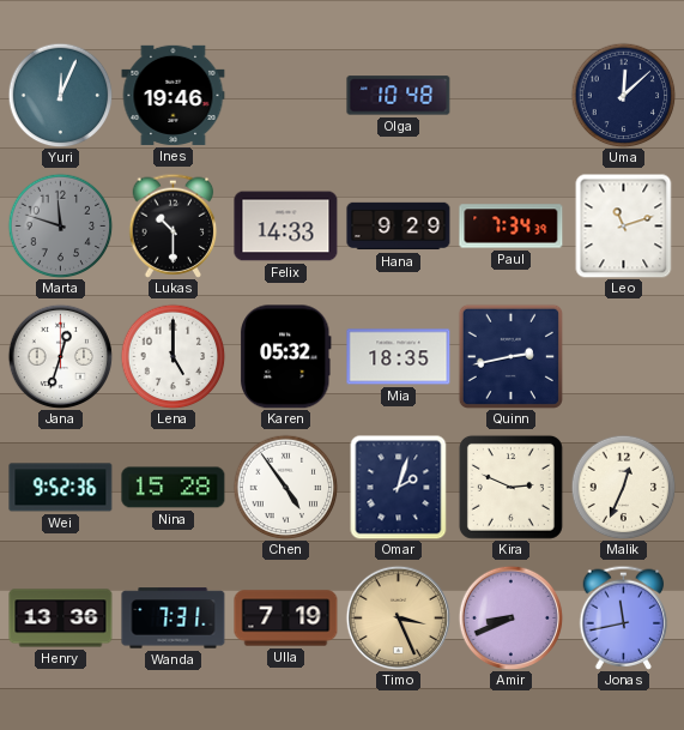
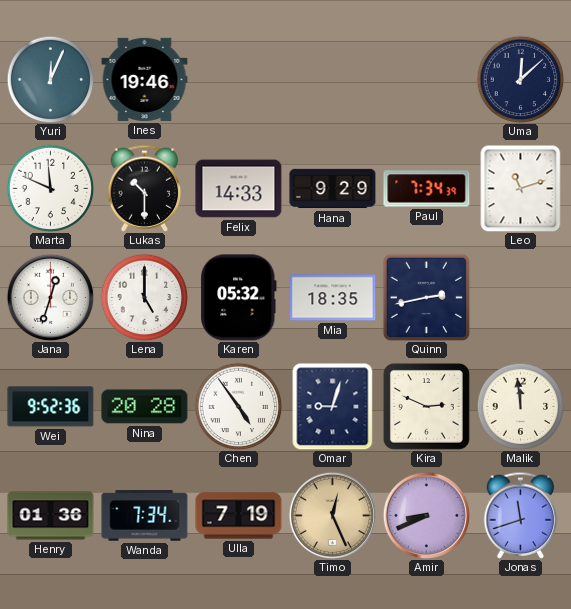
Olga: 10:48 -> none (399, 96)
Marta: 11:48 -> 11:49 (50, 188)
Marta dial: grey -> white (50, 188)
Nina: 15:28 -> 20:28 (145, 407)
Omar: 2:03 -> 9:03 (333, 406)
Malik: 12:34 -> 11:59 (520, 406)
Henry: 13:36 -> 01:36 (51, 516)
Wanda: 7:31 -> 7:34 (145, 516)
Timo: 3:26 -> 12:26 (332, 515)
Jonas: 11:43 -> 11:42 (521, 515)
